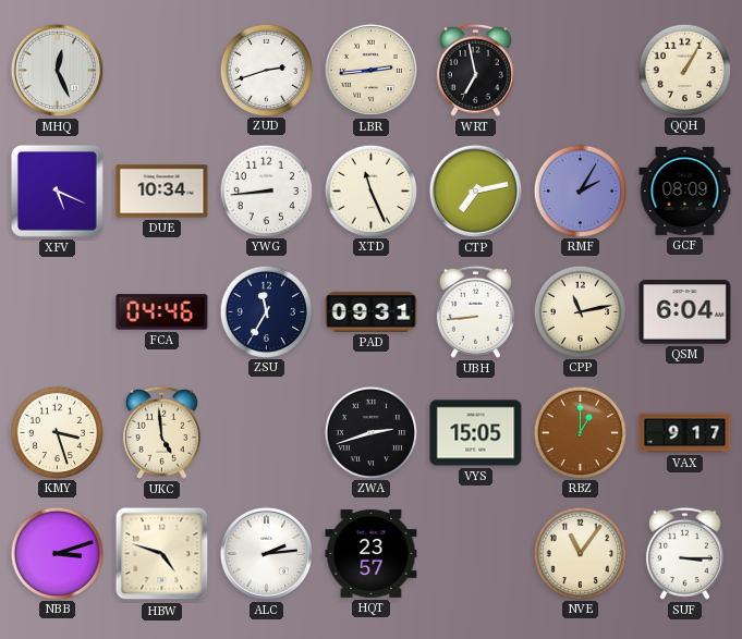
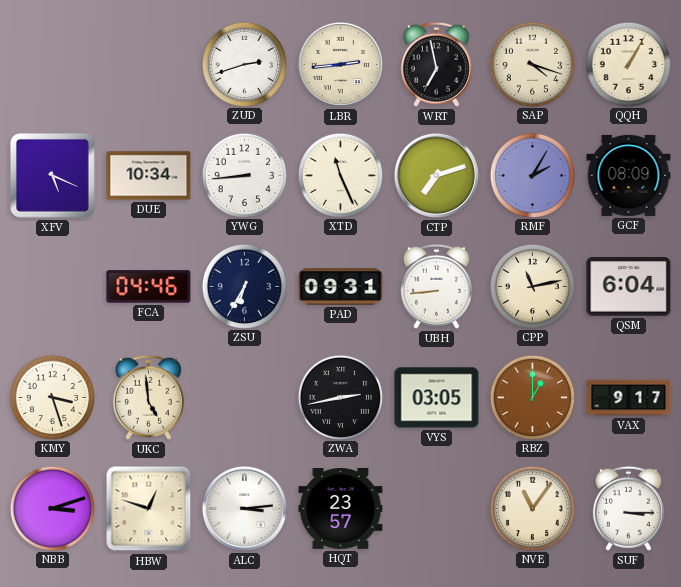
MHQ: 12:26 -> none (57, 70)
SAP: none -> 4:18 (532, 64)
CTP: 7:13 -> 7:12 (436, 175)
ZSU: 11:35 -> 6:35 (244, 286)
ZWA: 2:42 -> 2:43 (340, 397)
VYS: 15:05 -> 03:05 (437, 398)
HBW: 4:48 -> 12:48 (149, 509)
ALC: 2:14 -> 3:14 (244, 508)
